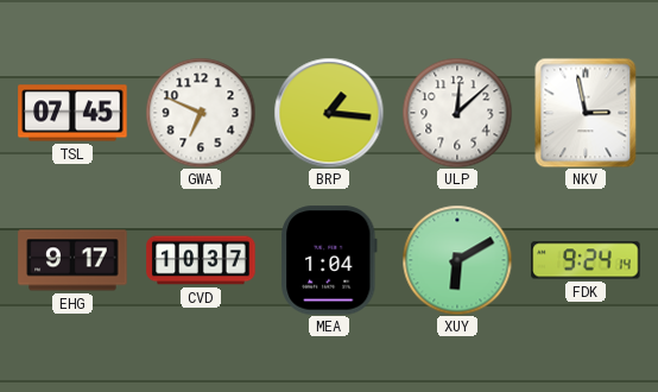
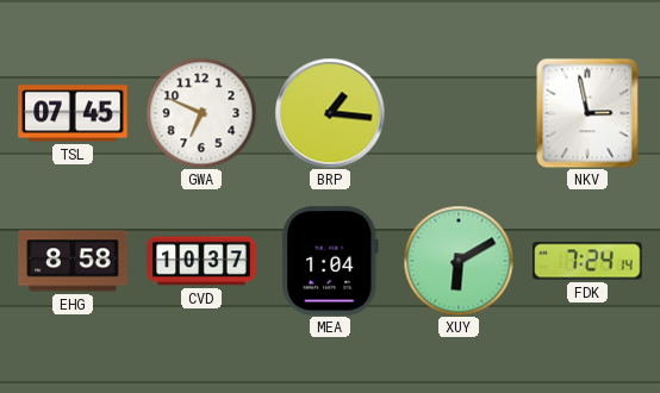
ULP: 12:08 -> none (457, 113)
EHG: 9:17 -> 8:58 (73, 261)
FDK: 9:24 -> 7:24 (587, 261)
